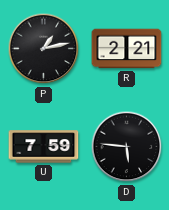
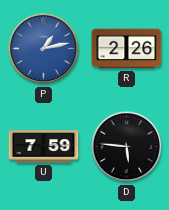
P dial: black -> blue (44, 49)
R: 2:21 -> 2:26 (127, 49)
